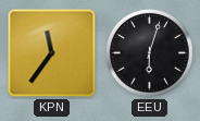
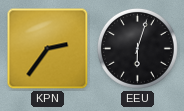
KPN: 11:36 -> 2:36 (48, 49)
